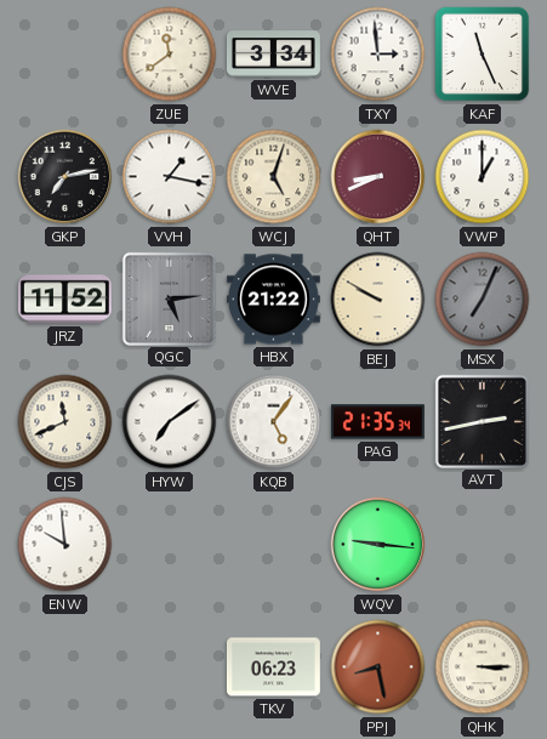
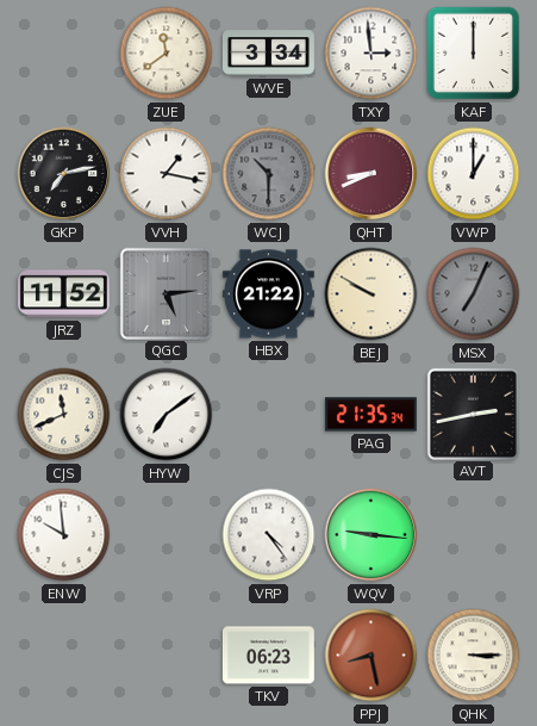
KAF: 11:26 -> 12:00 (474, 54)
WCJ: 5:03 -> 10:30 (269, 174)
WCJ dial: cream -> grey (269, 174)
KQB: 5:06 -> none (274, 422)
VRP: none -> 4:24 (269, 535)
